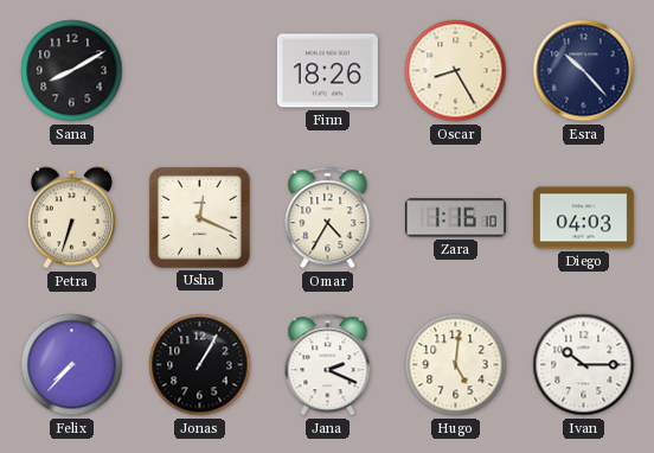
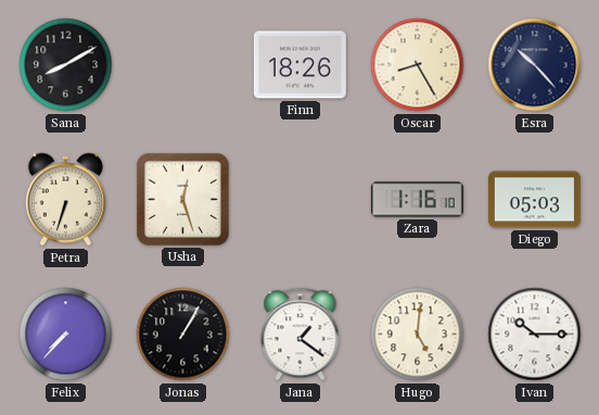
Usha: 12:19 -> 12:27 (182, 199)
Omar: 4:35 -> none (328, 218)
Diego: 04:03 -> 05:03 (534, 200)
Jana: 2:19 -> 1:21 (301, 335)
